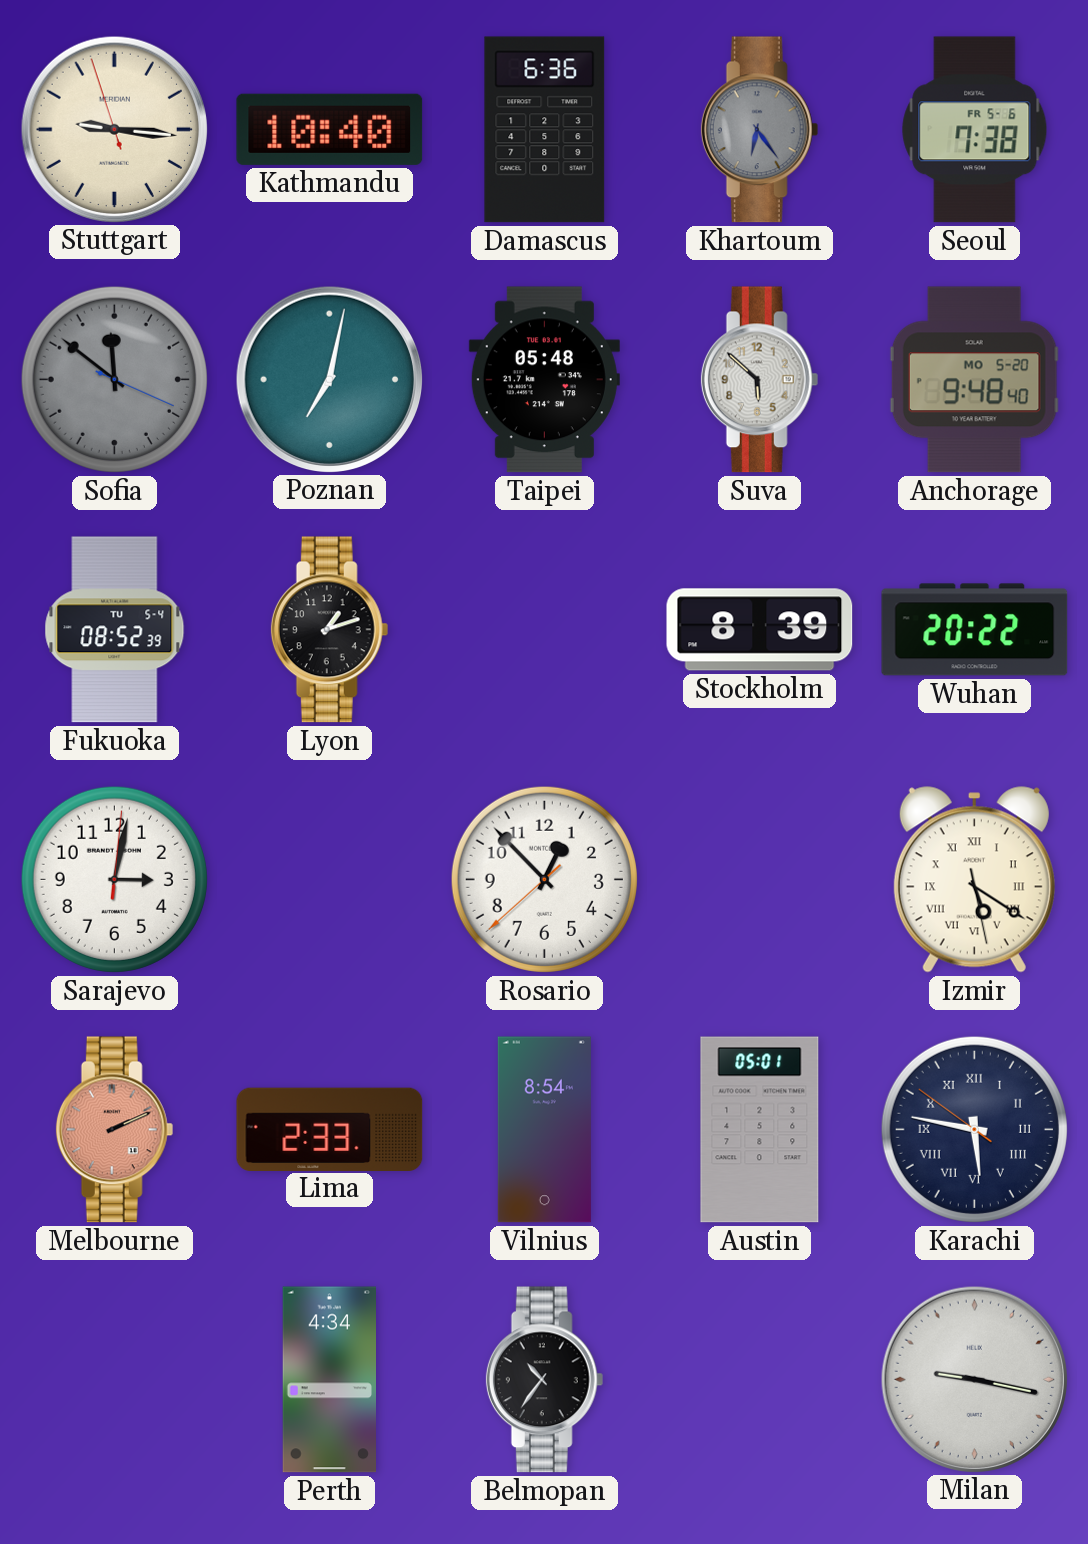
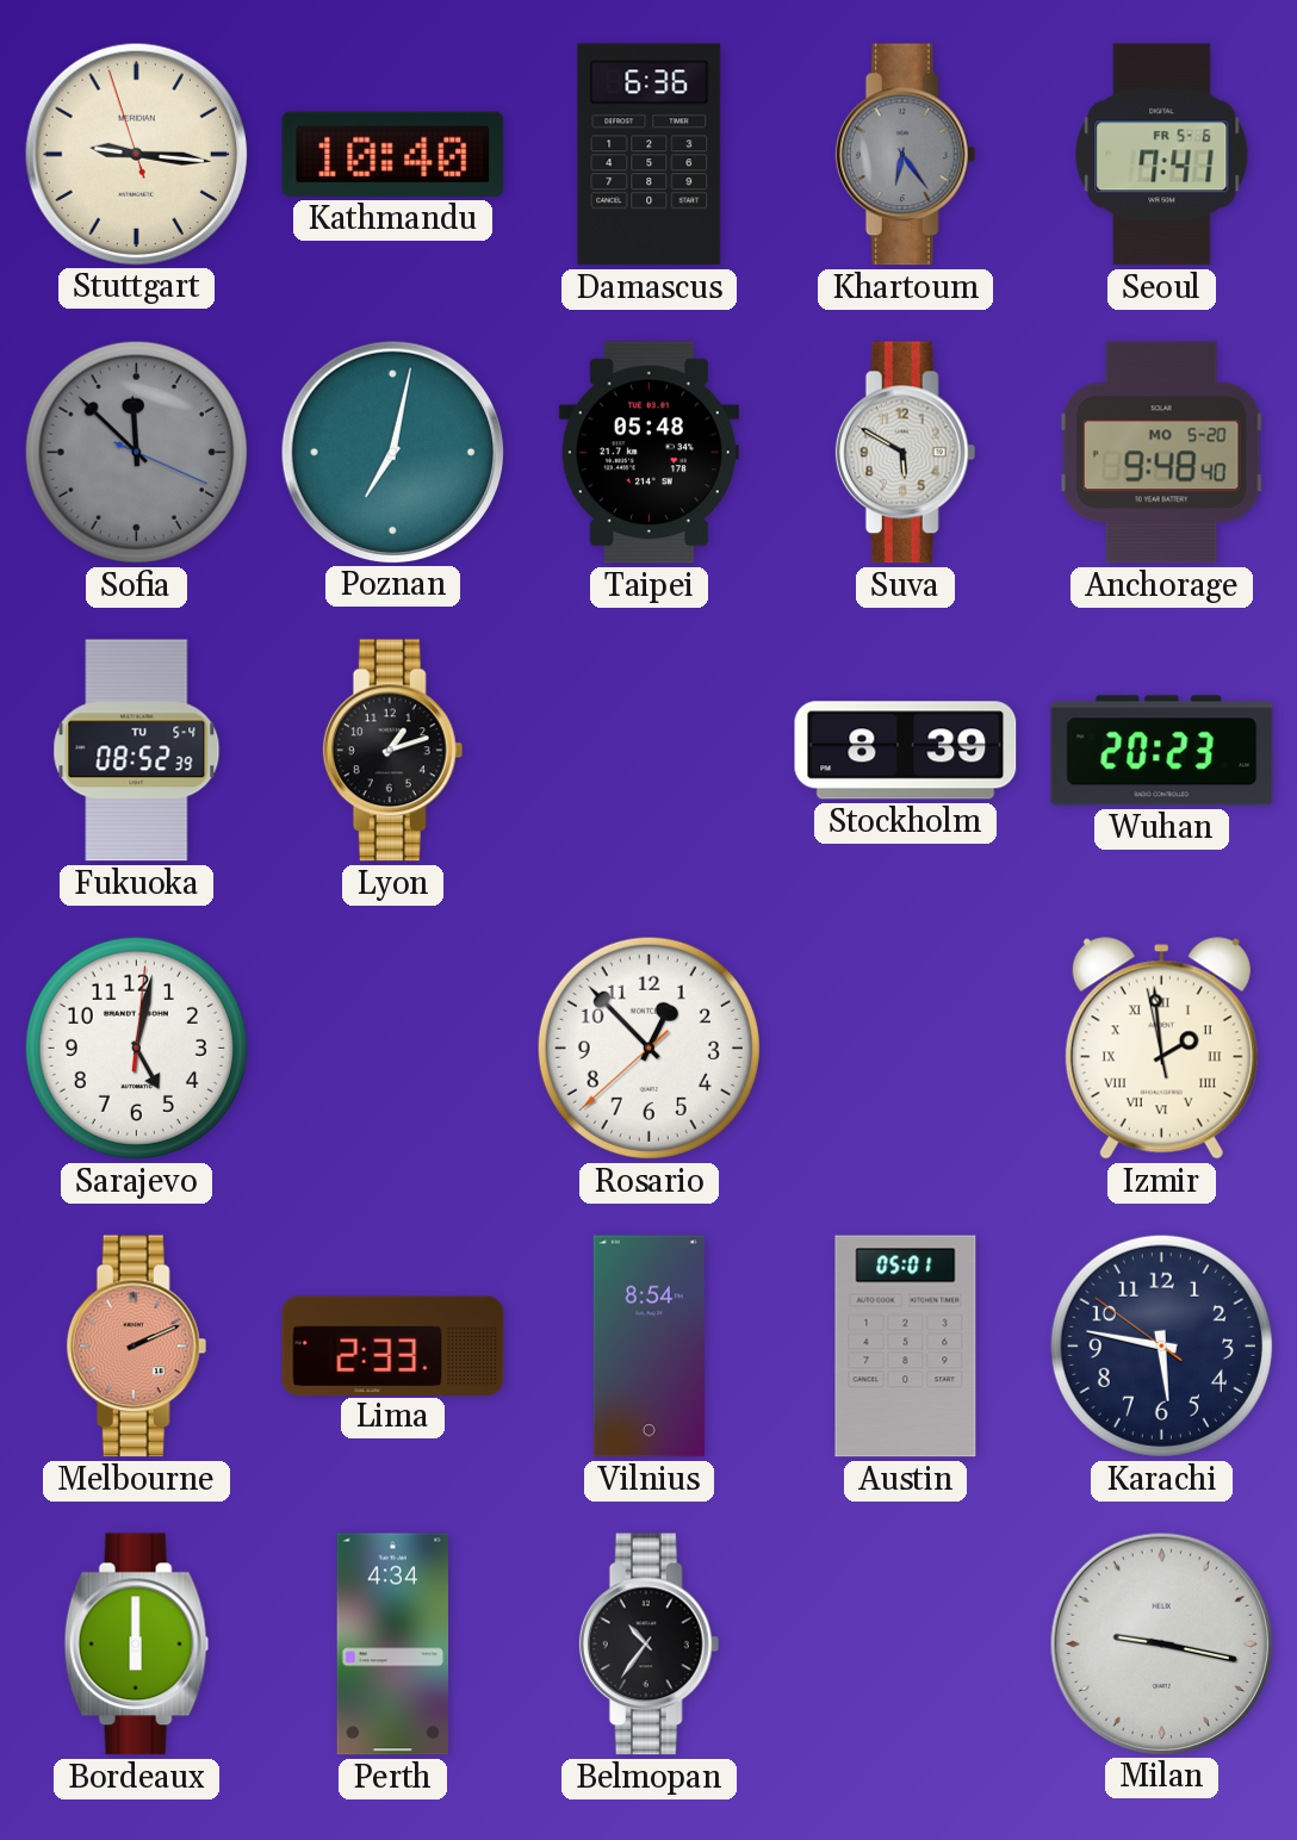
Seoul: 7:38 -> 7:41 (1162, 155)
Sofia: 11:51 -> 11:52 (136, 452)
Suva: 5:52 -> 5:50 (906, 453)
Wuhan: 20:22 -> 20:23 (1162, 751)
Sarajevo: 3:02 -> 5:02 (136, 1048)
Izmir: 5:20 -> 1:58 (1161, 1049)
Karachi numerals: Roman -> Arabic (1161, 1345)
Bordeaux: none -> 6:00 (137, 1645)
